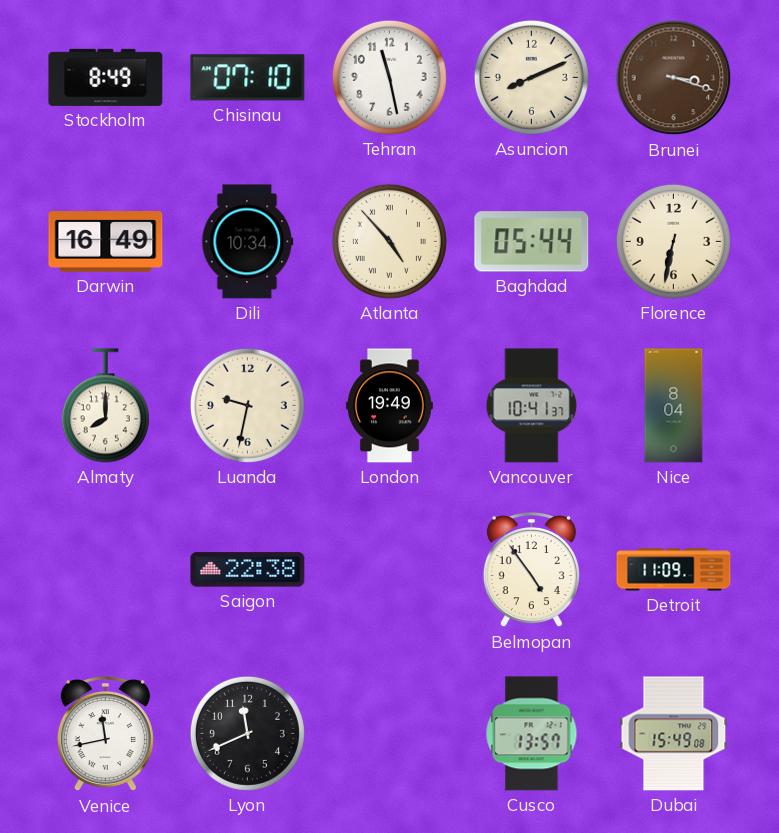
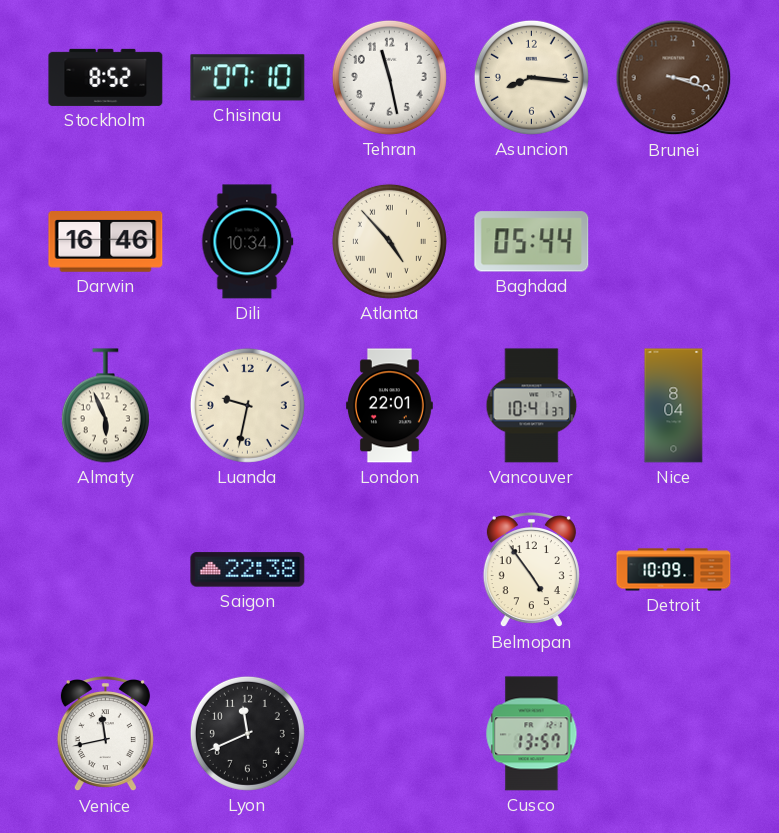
Stockholm: 8:49 -> 8:52 (106, 77)
Asuncion: 8:11 -> 8:16 (531, 77)
Darwin: 16:49 -> 16:46 (106, 242)
Florence: 6:32 -> none (673, 241)
Almaty: 8:00 -> 5:56 (105, 406)
London: 19:49 -> 22:01 (389, 406)
Detroit: 11:09 -> 10:09 (674, 570)
Dubai: 15:49 -> none (674, 734)
